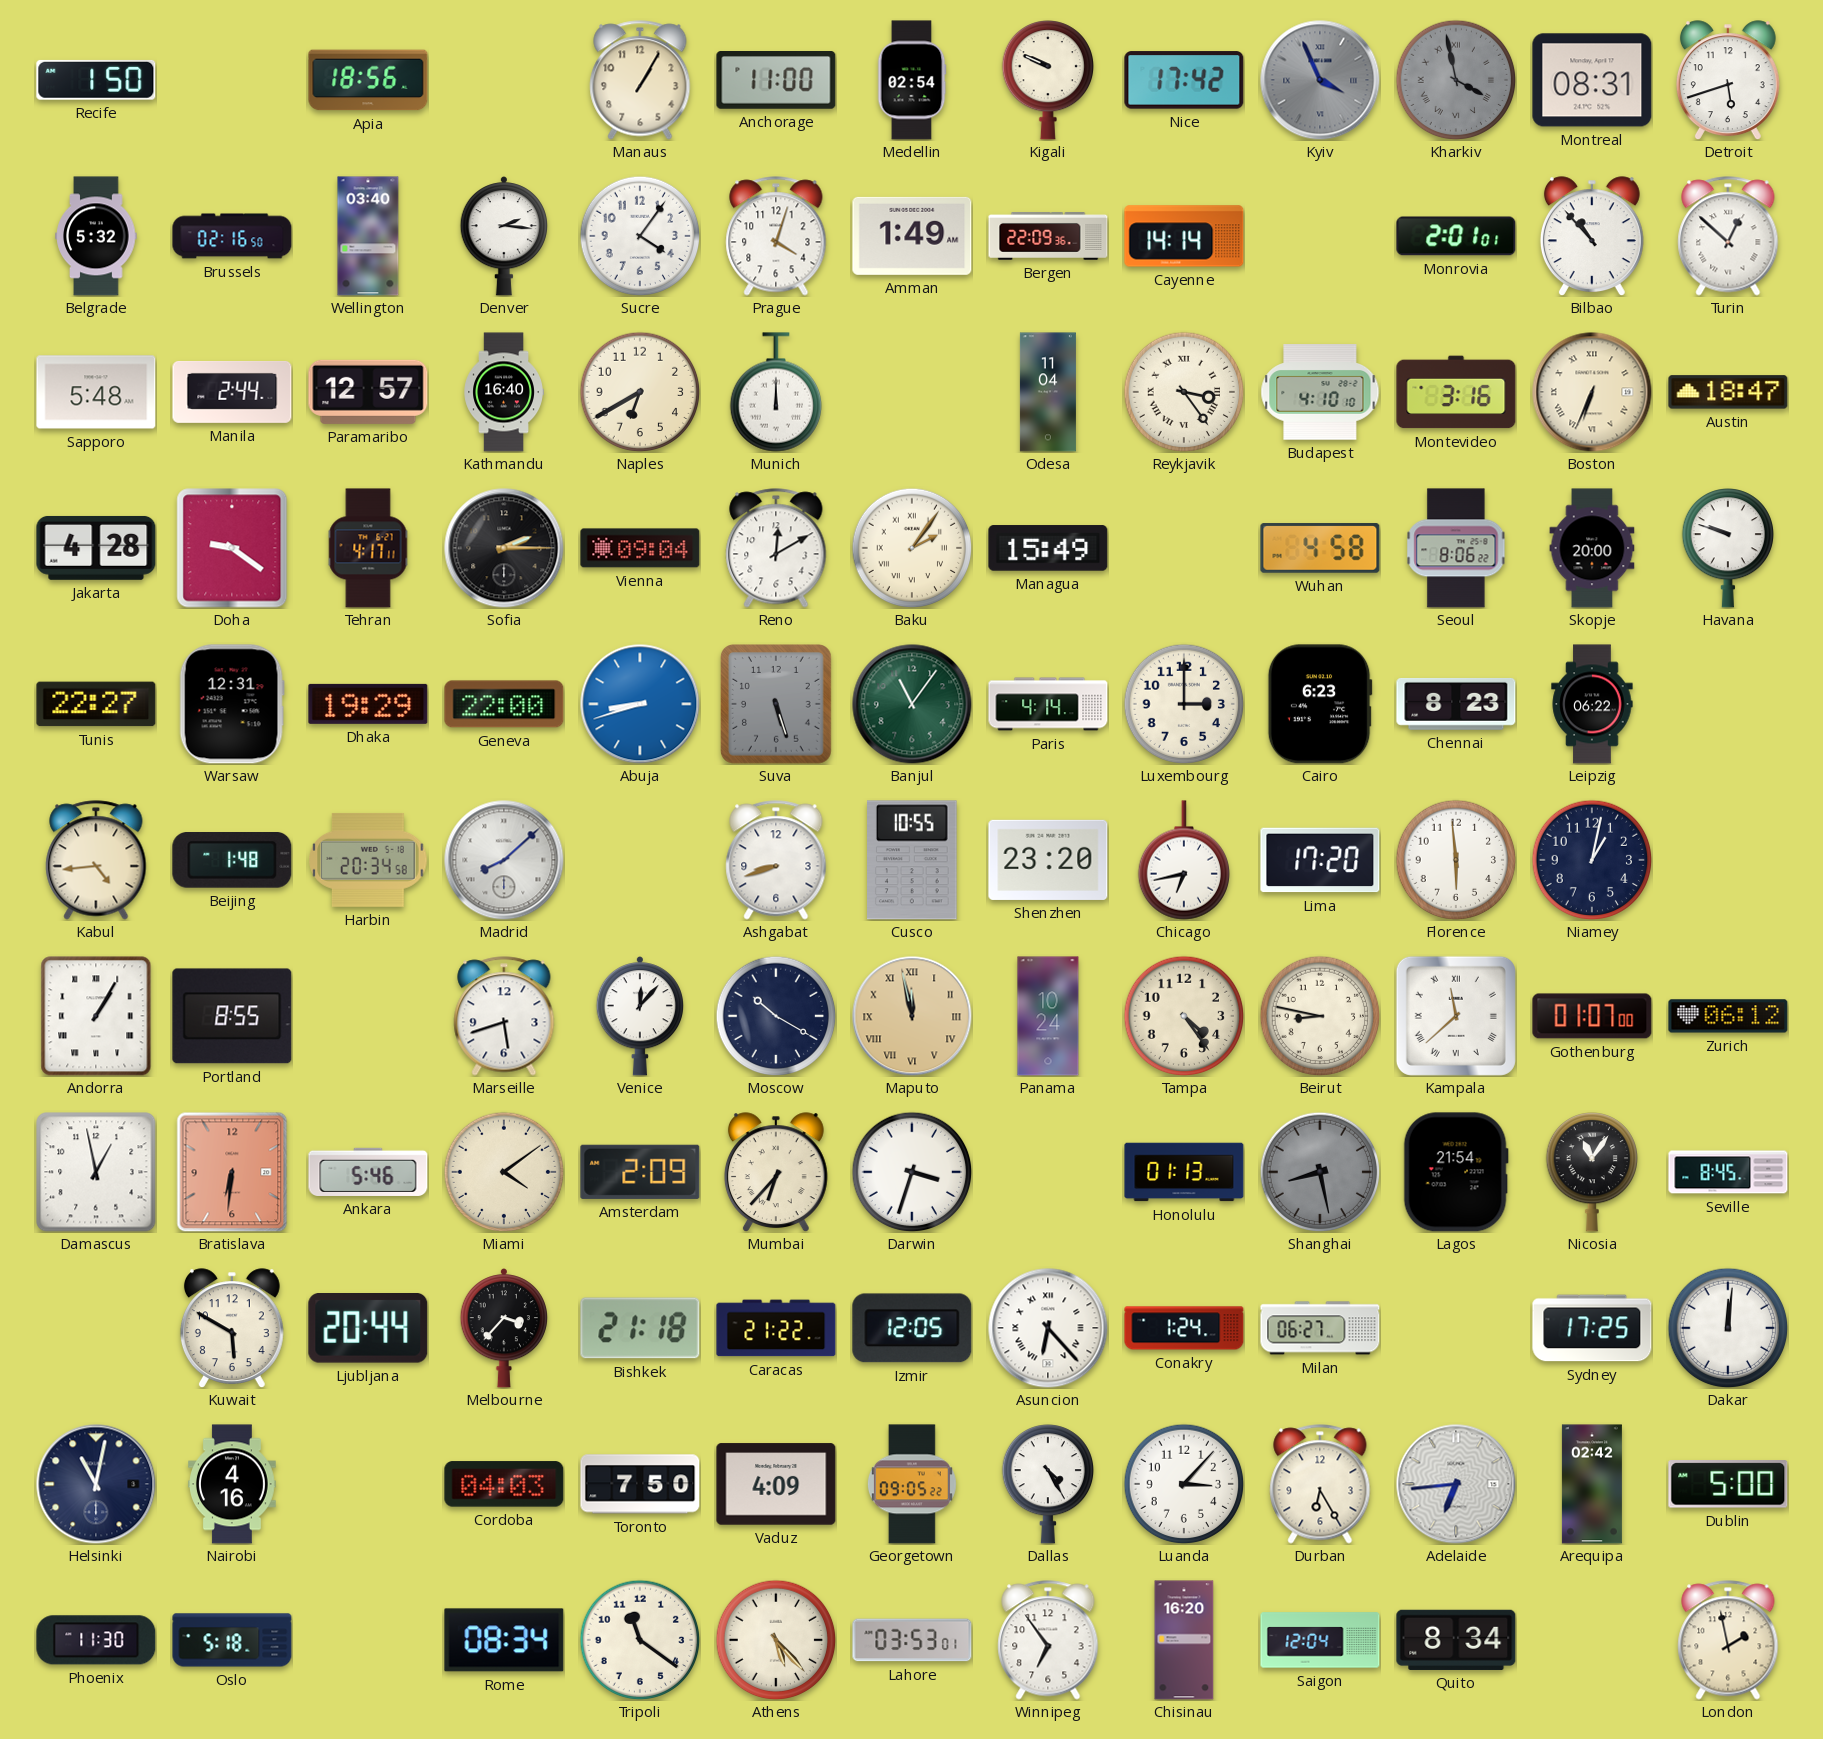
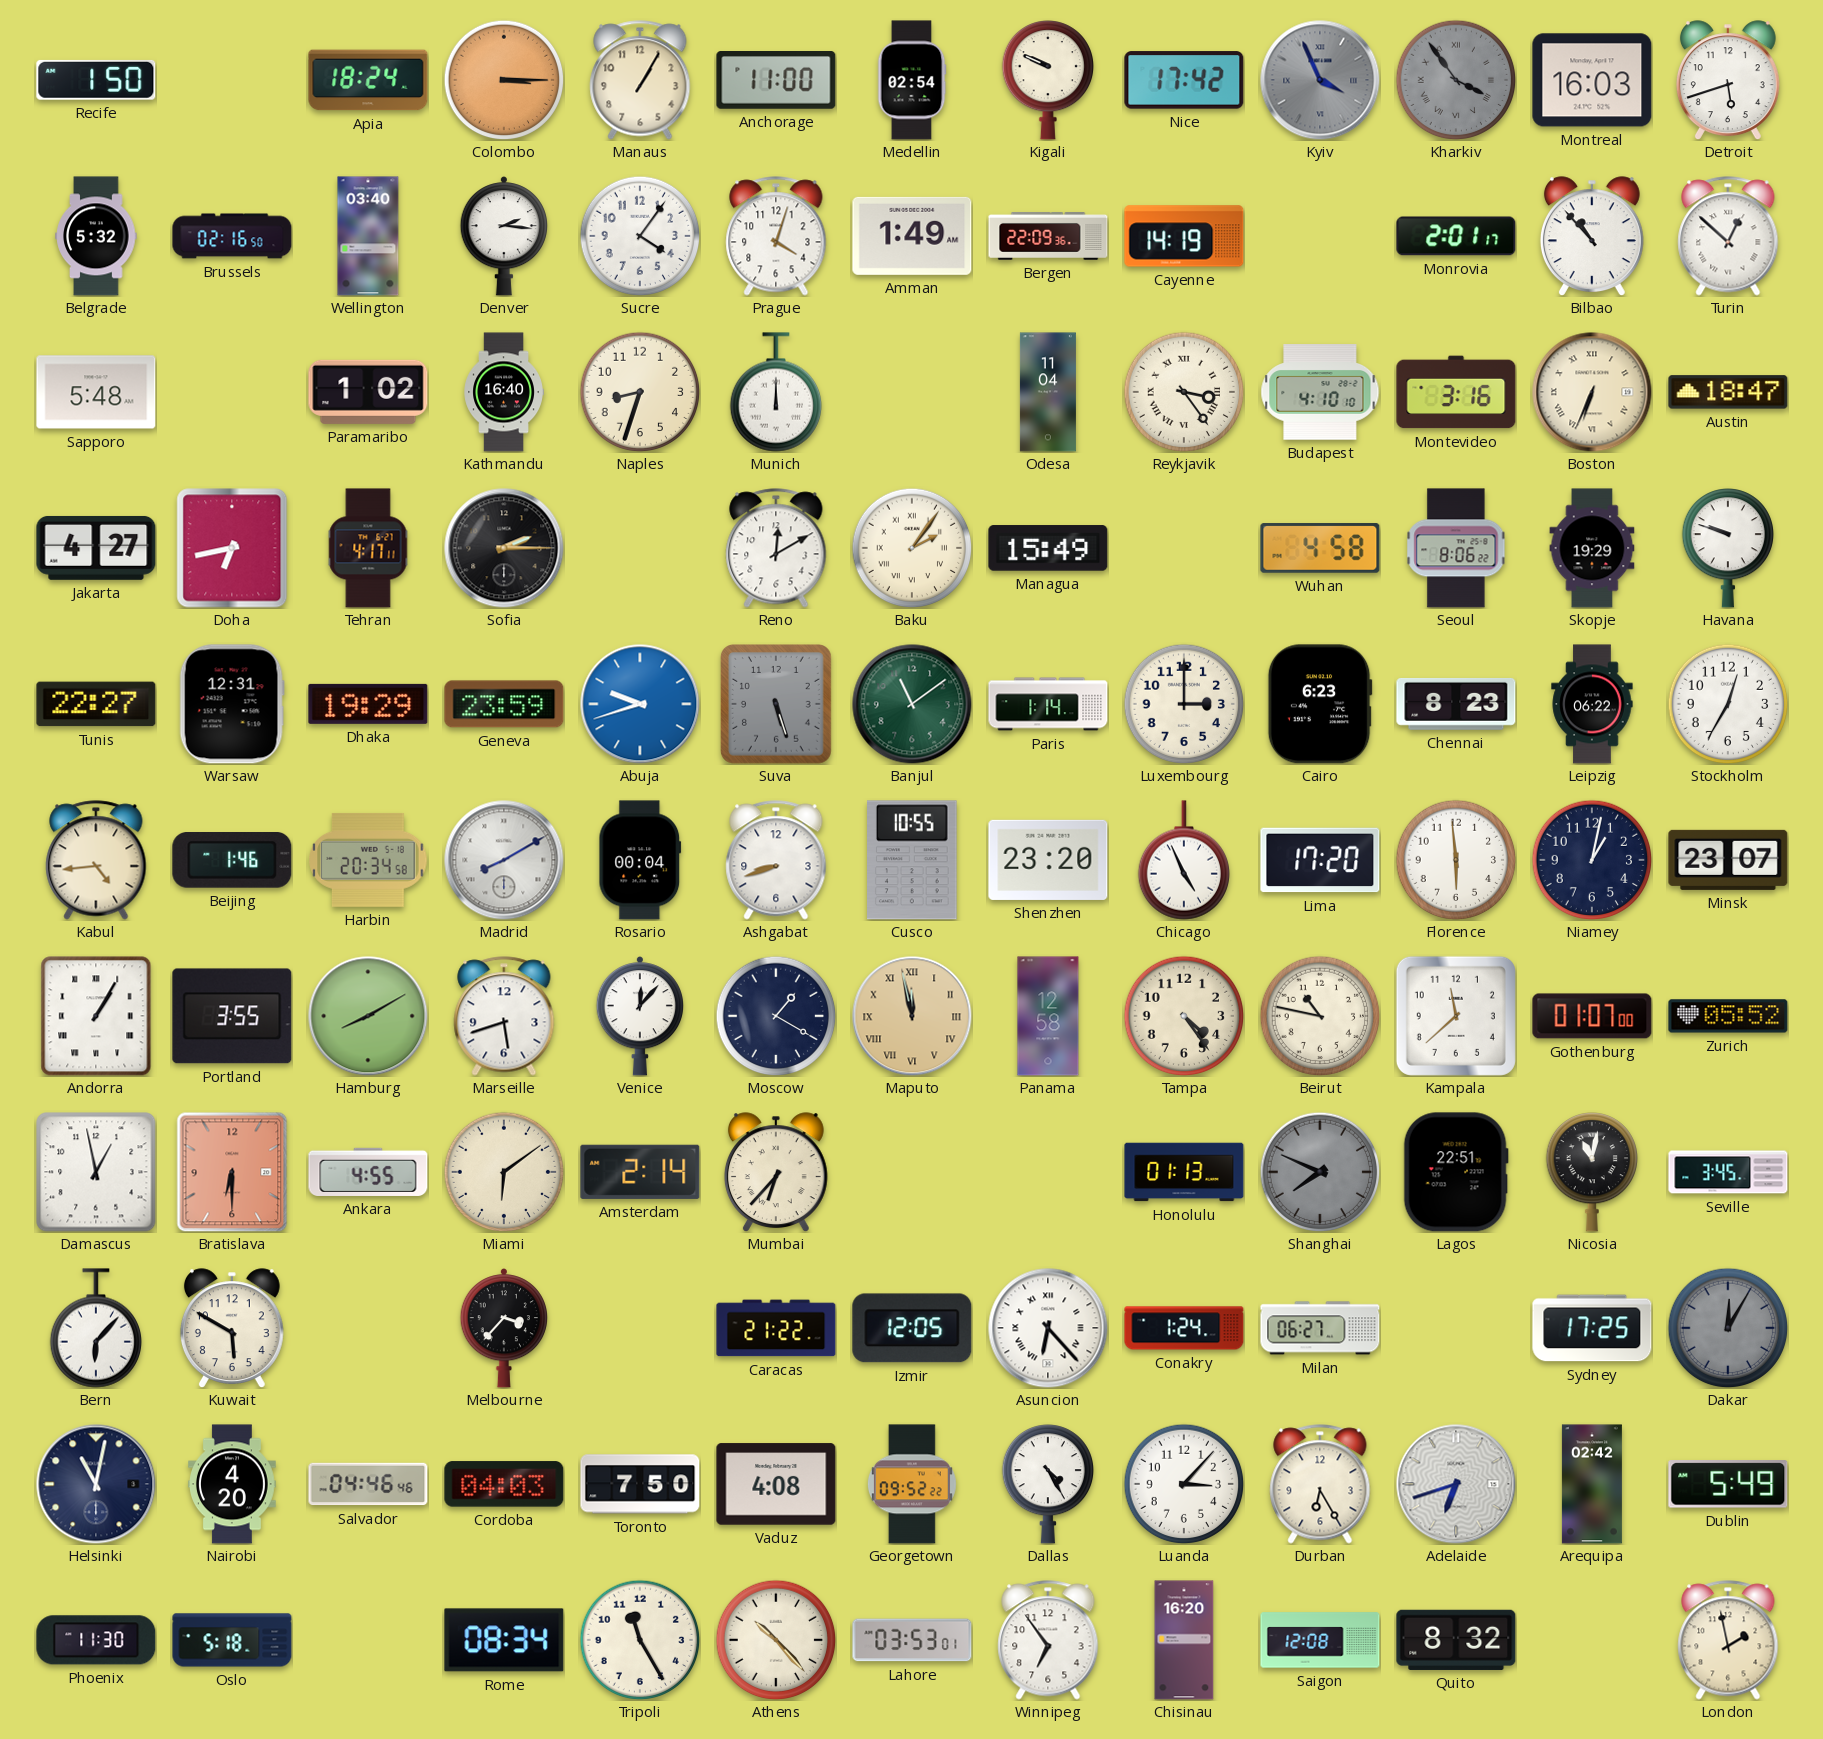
Apia: 18:56 -> 18:24 (368, 80)
Colombo: none -> 3:15 (504, 80)
Kharkiv: 3:58 -> 3:54 (1456, 80)
Montreal: 08:31 -> 16:03 (1592, 80)
Cayenne: 14:14 -> 14:19 (1184, 236)
Monrovia: 2:01:01 -> 2:01:17 (1456, 236)
Manila: 2:44 -> none (232, 392)
Paramaribo: 12:57 -> 1:02 (368, 392)
Naples: 6:40 -> 8:33 (640, 392)
Jakarta: 4:28 -> 4:27 (96, 548)
Doha: 9:21 -> 6:43 (232, 548)
Vienna: 09:04 -> none (640, 548)
Skopje: 20:00 -> 19:29 (1592, 548)
Geneva: 22:00 -> 23:59 (504, 704)
Abuja: 8:42 -> 9:42 (640, 704)
Banjul: 11:06 -> 11:09 (912, 704)
Paris: 4:14 -> 1:14 (1048, 704)
Stockholm: none -> 12:35 (1728, 704)
Beijing: 1:48 -> 1:46 (232, 861)
Madrid: 8:08 -> 8:10 (504, 860)
Rosario: none -> 00:04 (640, 860)
Chicago: 6:43 -> 4:56 (1183, 860)
Minsk: none -> 23:07 (1728, 860)
Portland: 8:55 -> 3:55 (232, 1016)
Hamburg: none -> 8:10 (368, 1016)
Moscow: 10:20 -> 1:20 (776, 1016)
Panama: 10:24 -> 12:58 (1048, 1016)
Beirut: 8:47 -> 10:47 (1320, 1016)
Kampala numerals: Roman -> Arabic (1456, 1016)
Zurich: 06:12 -> 05:52 (1728, 1016)
Bratislava: 6:31 -> 6:30 (232, 1172)
Ankara: 5:46 -> 4:55 (368, 1172)
Miami: 4:09 -> 6:09 (504, 1172)
Amsterdam: 2:09 -> 2:14 (640, 1172)
Darwin: 3:33 -> none (912, 1172)
Shanghai: 8:28 -> 7:49 (1320, 1172)
Lagos: 21:54 -> 22:51 (1456, 1172)
Nicosia: 11:06 -> 11:02 (1591, 1172)
Seville: 8:45 -> 3:45 (1728, 1172)
Bern: none -> 6:07 (95, 1328)
Ljubljana: 20:44 -> none (368, 1329)
Bishkek: 21:18 -> none (640, 1328)
Dakar: 12:01 -> 12:05 (1728, 1328)
Dakar dial: white -> grey (1728, 1328)
Nairobi: 4:16 -> 4:20 (233, 1484)
Salvador: none -> 04:46 (368, 1484)
Vaduz: 4:09 -> 4:08 (776, 1484)
Georgetown: 09:05 -> 09:52 (912, 1484)
Adelaide: 6:44 -> 6:42 (1456, 1484)
Dublin: 5:00 -> 5:49 (1728, 1484)
Tripoli: 11:21 -> 11:25 (640, 1640)
Athens: 5:23 -> 10:23 (776, 1640)
Saigon: 12:04 -> 12:08 (1320, 1640)
Quito: 8:34 -> 8:32 (1456, 1640)
